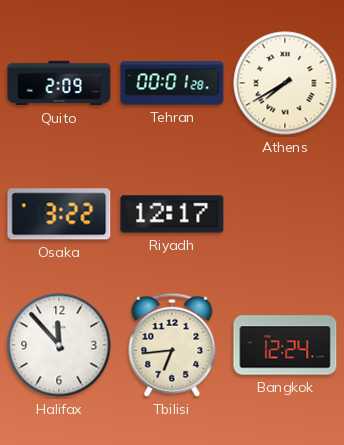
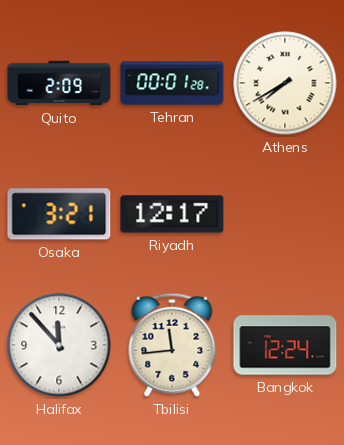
Osaka: 3:22 -> 3:21 (59, 214)
Tbilisi: 6:44 -> 11:44 (172, 345)
